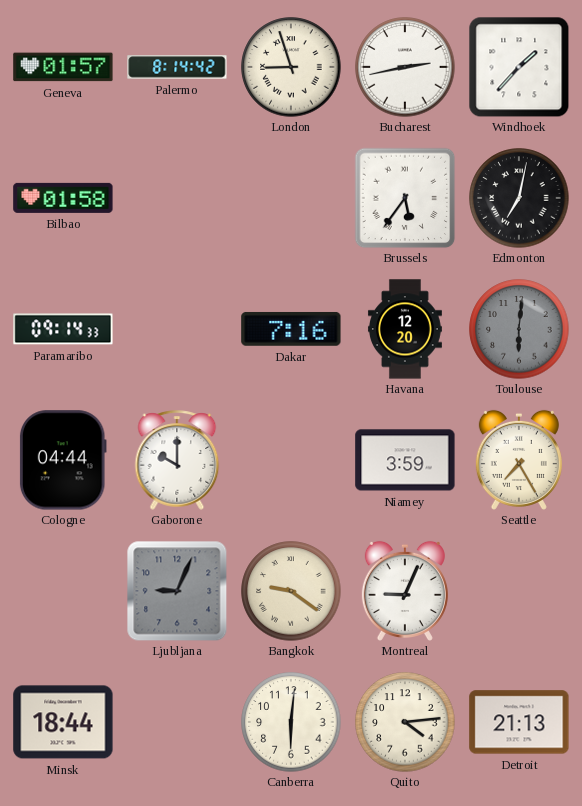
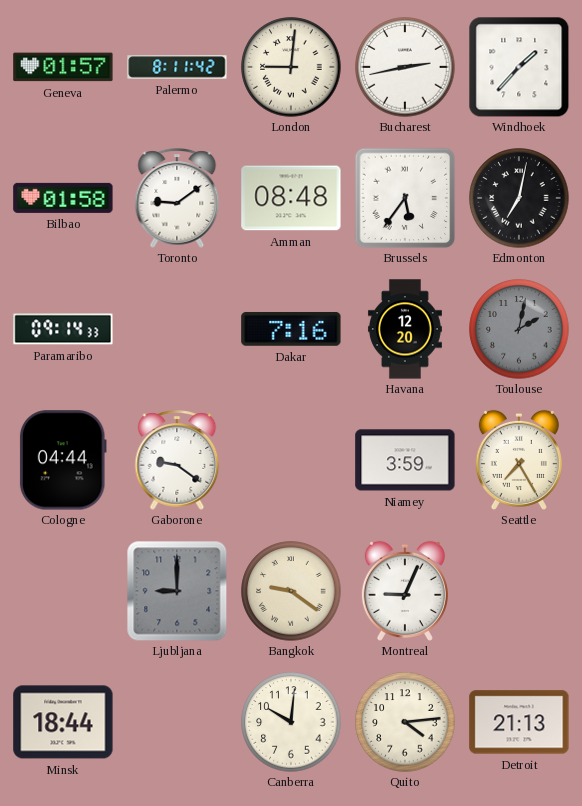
Palermo: 8:14 -> 8:11 (177, 67)
London: 8:57 -> 9:01 (291, 67)
Toronto: none -> 9:09 (177, 198)
Amman: none -> 08:48 (291, 198)
Toulouse: 6:01 -> 2:02 (519, 329)
Gaborone: 10:00 -> 9:21 (177, 460)
Ljubljana: 9:04 -> 9:00 (177, 591)
Canberra: 6:01 -> 10:01 (291, 722)
